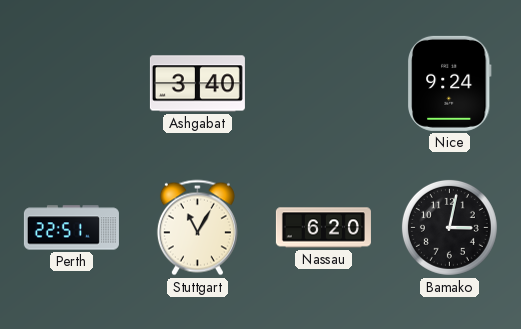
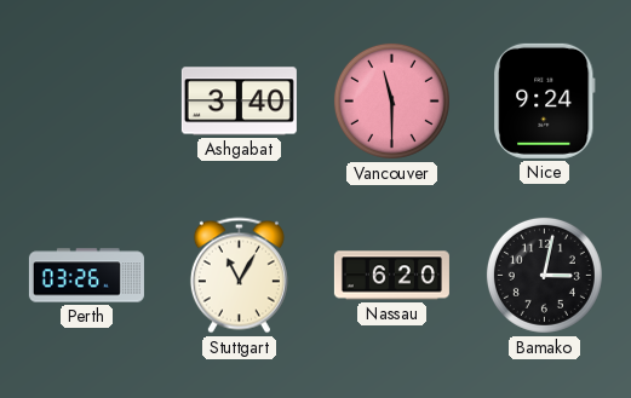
Vancouver: none -> 11:30 (391, 100)
Perth: 22:51 -> 03:26 (86, 276)
